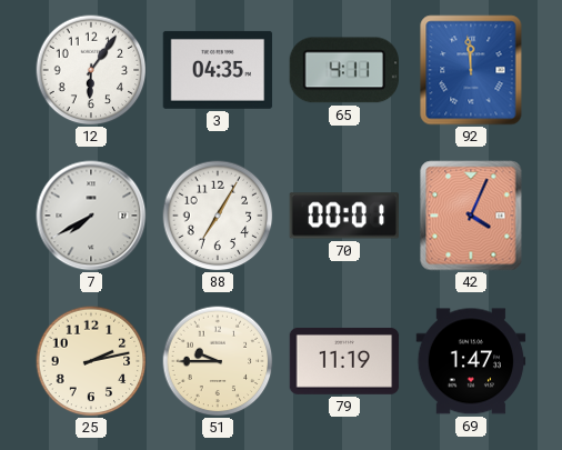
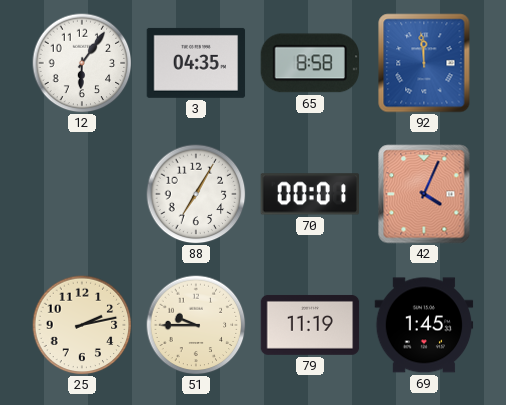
65: 4:11 -> 8:58 (309, 63)
7: 7:40 -> none (91, 216)
69: 1:47 -> 1:45 (424, 325)
